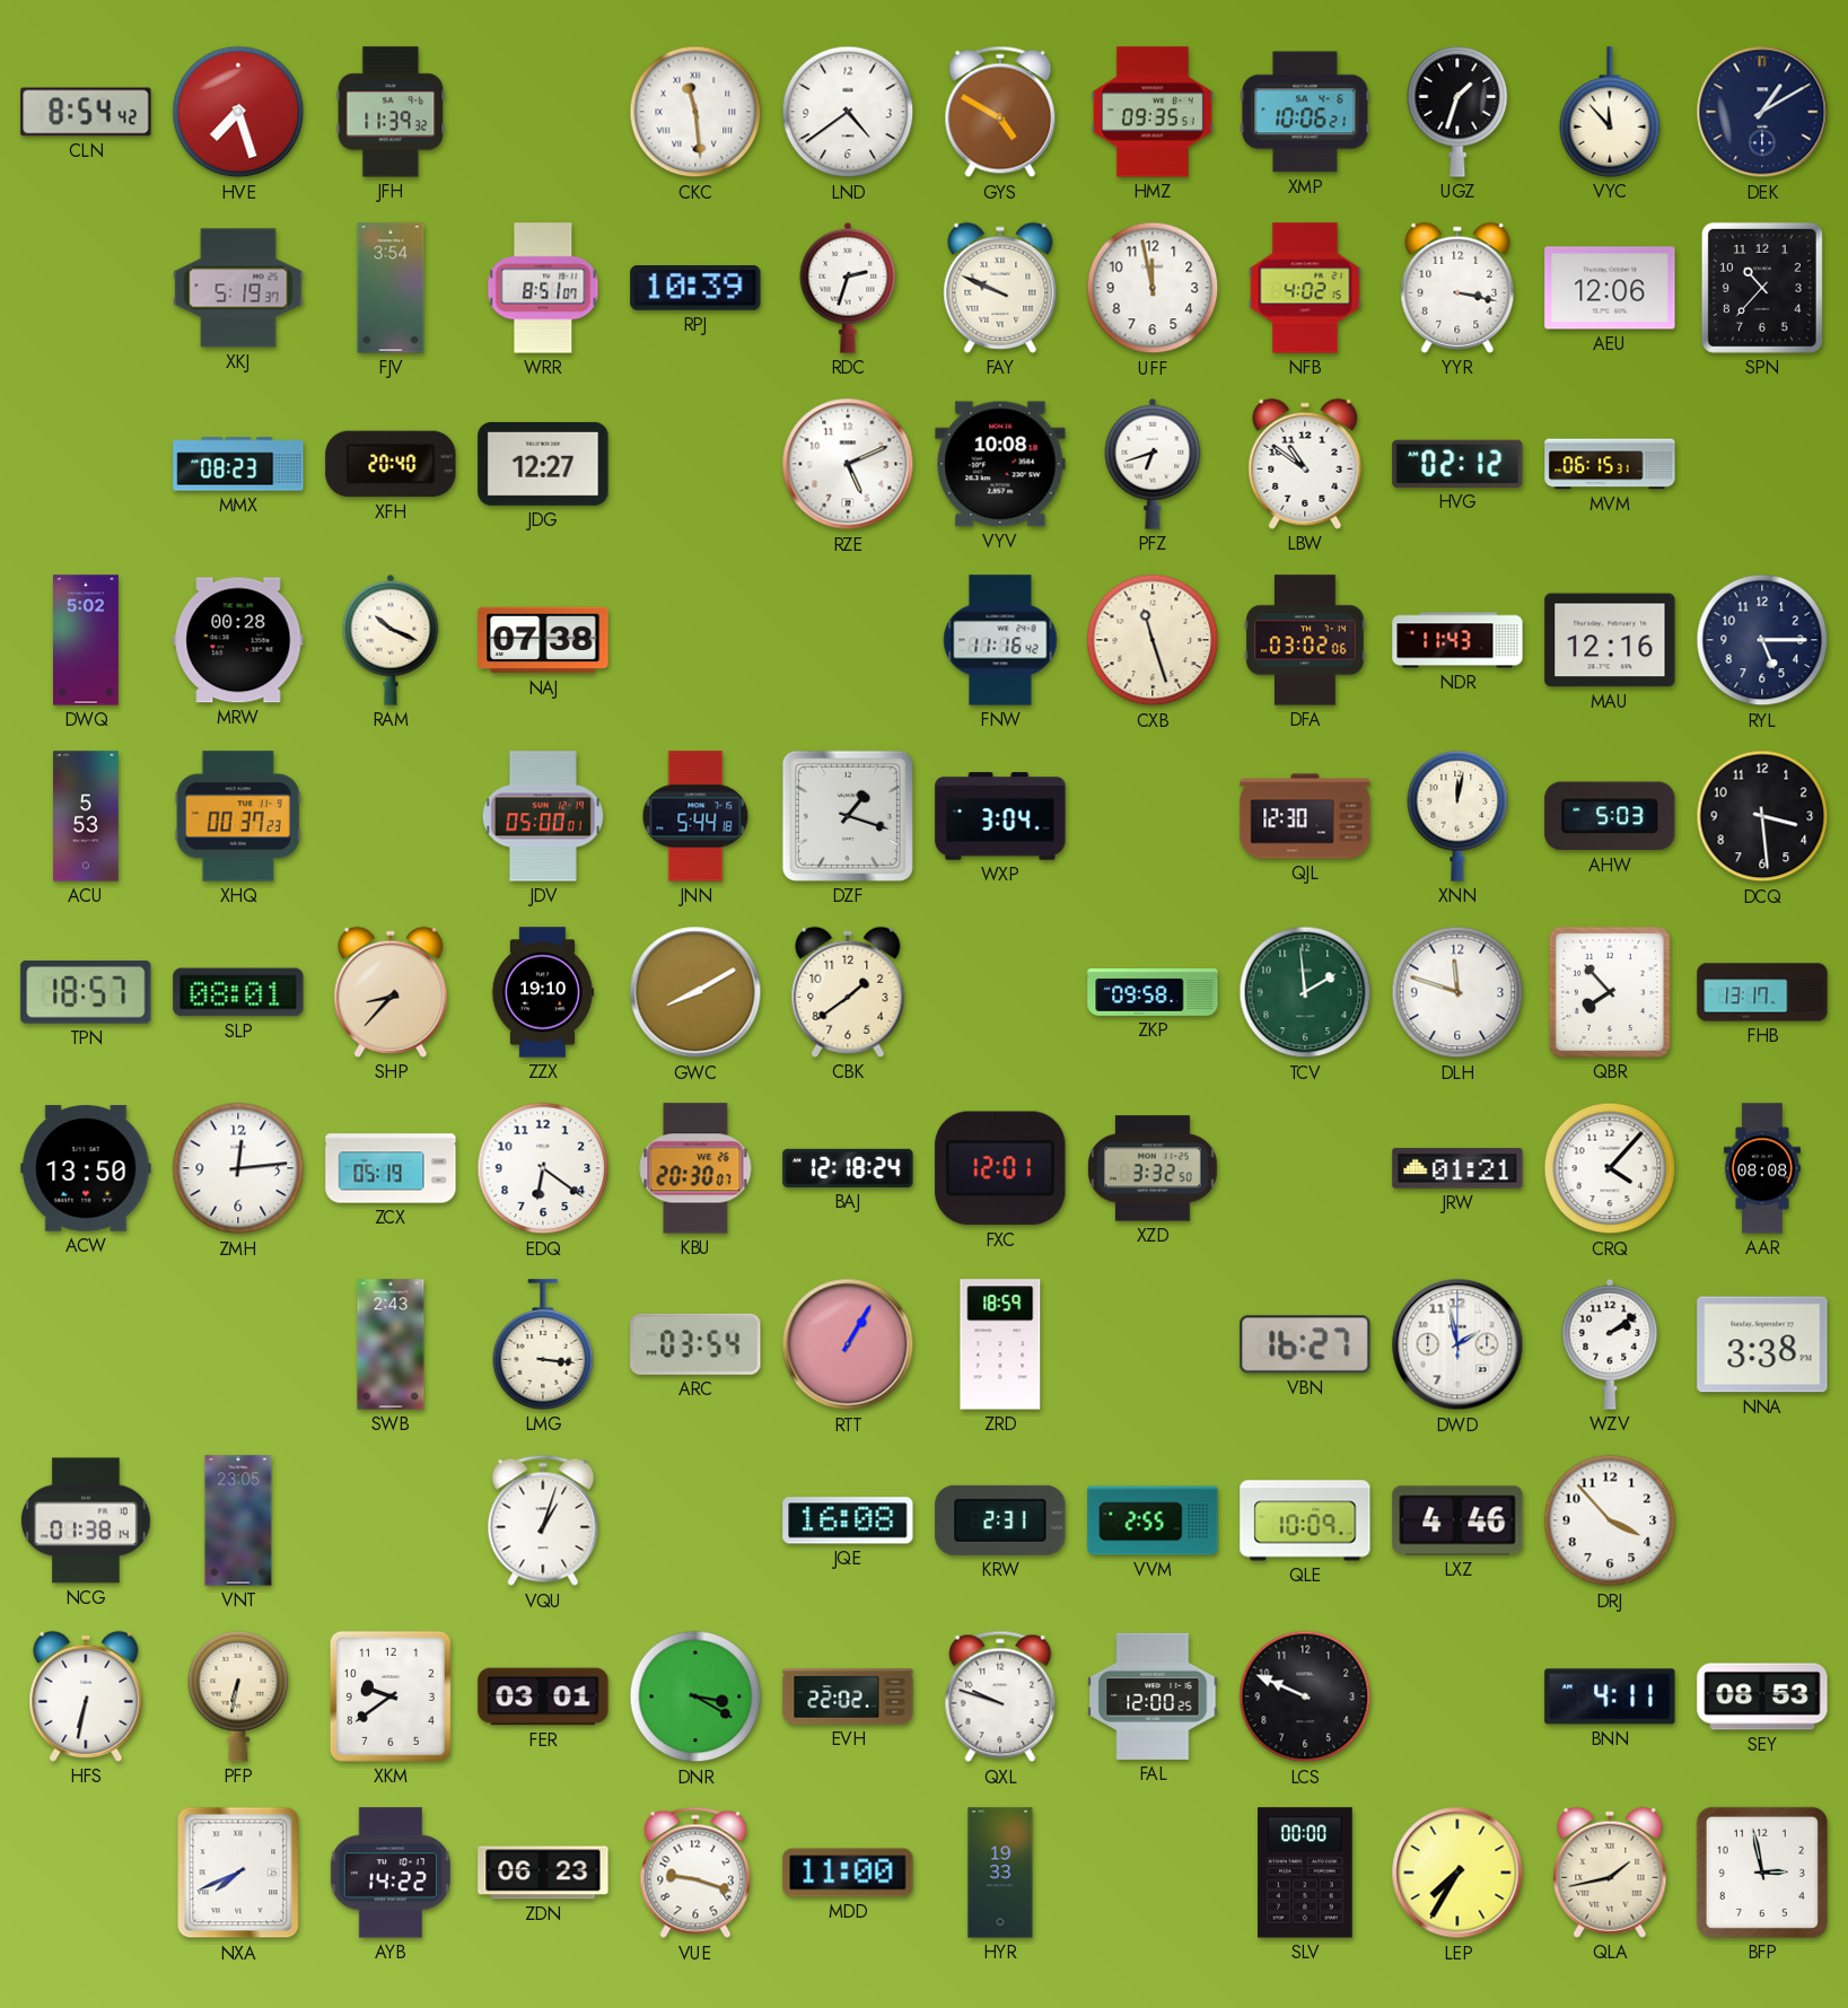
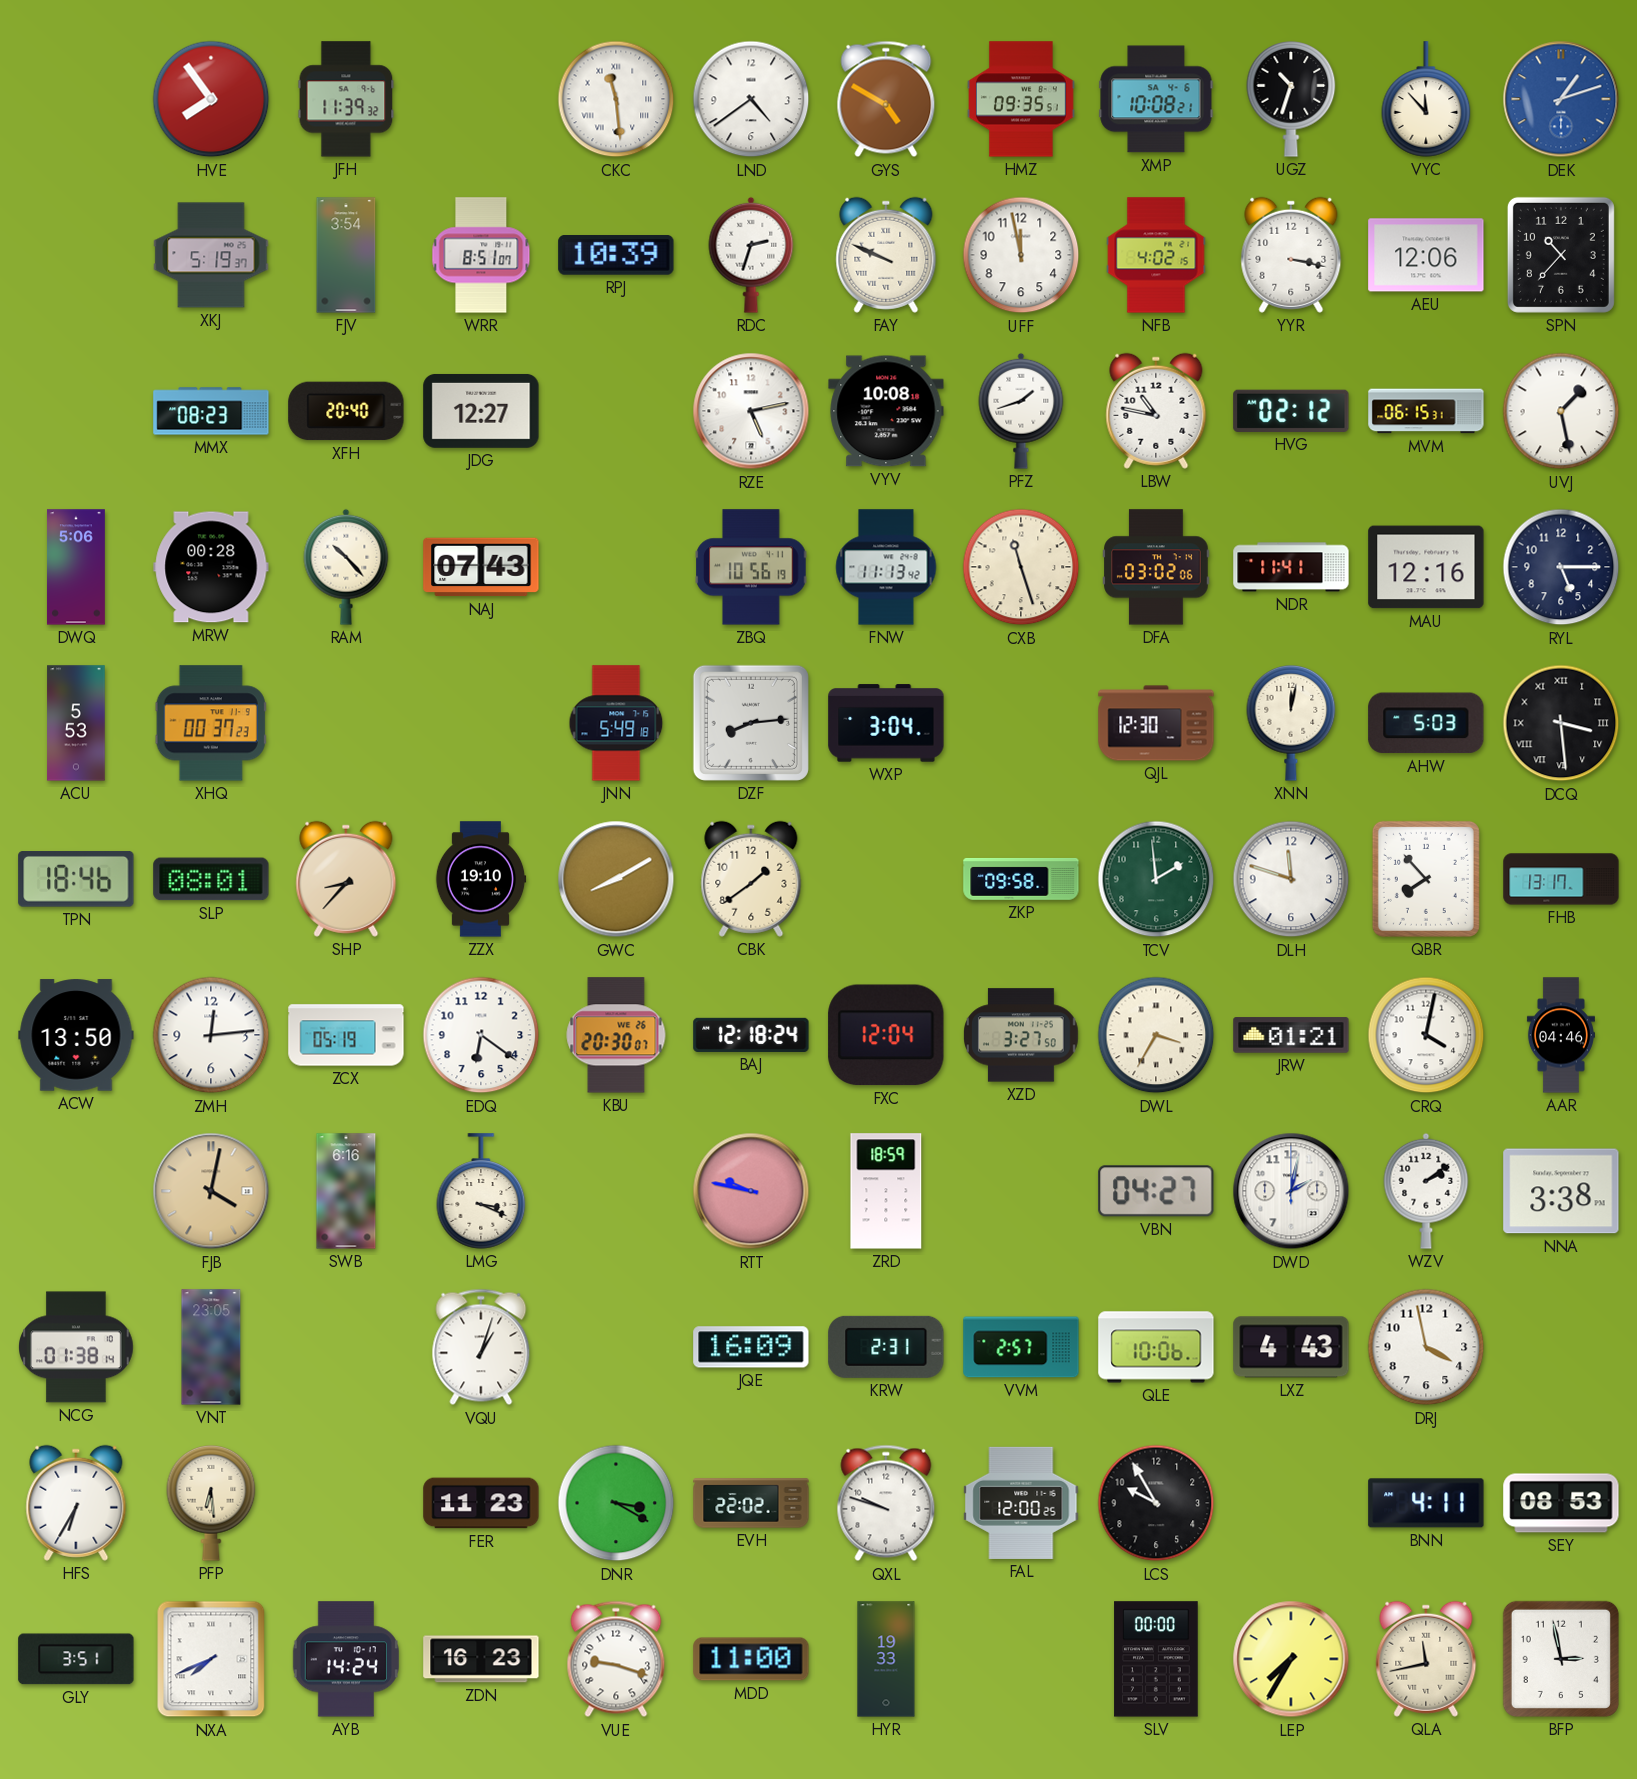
CLN: 8:54 -> none (86, 112)
HVE: 7:27 -> 7:54 (211, 99)
XMP: 10:06 -> 10:08 (1156, 99)
UGZ: 1:33 -> 10:33 (1291, 100)
DEK: 1:10 -> 1:12 (1561, 99)
DEK dial: navy -> blue (1561, 99)
RZE: 5:11 -> 5:13 (751, 411)
PFZ: 6:42 -> 1:42 (1021, 411)
LBW: 10:51 -> 10:47 (1156, 411)
UVJ: none -> 1:28 (1561, 411)
DWQ: 5:02 -> 5:06 (76, 567)
RAM: 10:19 -> 10:23 (346, 567)
NAJ: 07:38 -> 07:43 (481, 567)
ZBQ: none -> 10:56 (751, 567)
FNW: 11:16 -> 11:13 (886, 567)
NDR: 11:43 -> 11:41 (1291, 567)
JDV: 05:00 -> none (543, 816)
JNN: 5:44 -> 5:49 (616, 723)
DZF: 1:18 -> 8:14 (751, 723)
DCQ numerals: Arabic -> Roman (1561, 723)
TPN: 18:57 -> 18:46 (76, 880)
FXC: 12:01 -> 12:04 (886, 1035)
XZD: 3:32 -> 3:27 (1022, 1035)
DWL: none -> 3:35 (1156, 1035)
CRQ: 4:07 -> 4:02 (1426, 1035)
AAR: 08:08 -> 04:46 (1561, 1035)
FJB: none -> 4:02 (211, 1191)
SWB: 2:43 -> 6:16 (346, 1191)
LMG: 3:16 -> 3:19 (481, 1191)
ARC: 03:54 -> none (695, 1344)
RTT: 1:05 -> 9:47 (751, 1191)
VBN: 16:27 -> 04:27 (1156, 1191)
DWD: 1:58 -> 2:02 (1291, 1191)
JQE: 16:08 -> 16:09 (751, 1347)
VVM: 2:55 -> 2:57 (1021, 1347)
QLE: 10:09 -> 10:06 (1156, 1347)
LXZ: 4:46 -> 4:43 (1291, 1347)
DRJ: 3:53 -> 3:58 (1426, 1347)
HFS: 6:32 -> 6:35 (76, 1503)
PFP: 6:32 -> 6:29 (211, 1504)
XKM: 9:39 -> none (391, 1696)
FER: 03:01 -> 11:23 (481, 1503)
LCS: 9:49 -> 9:55 (1156, 1503)
GLY: none -> 3:51 (76, 1659)
AYB: 14:22 -> 14:24 (346, 1659)
ZDN: 06:23 -> 16:23 (481, 1659)
QLA: 1:43 -> 11:43 (1426, 1659)
